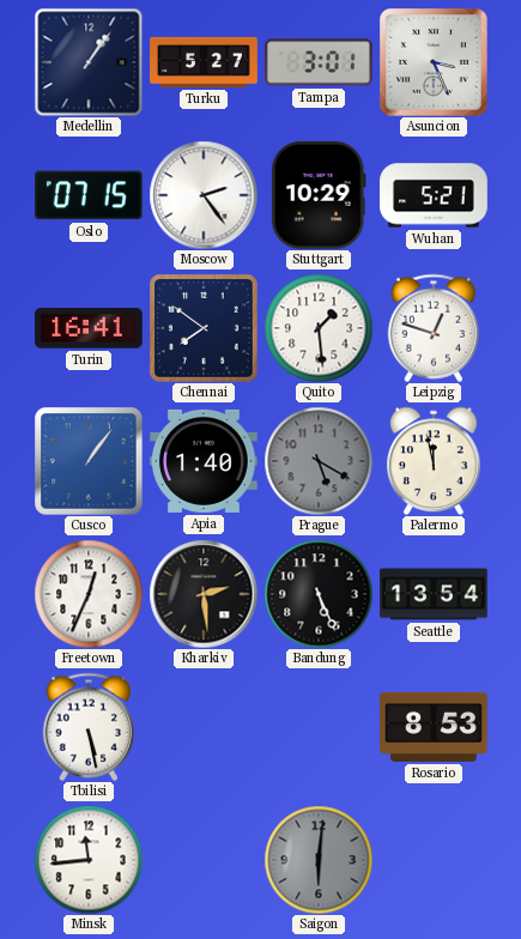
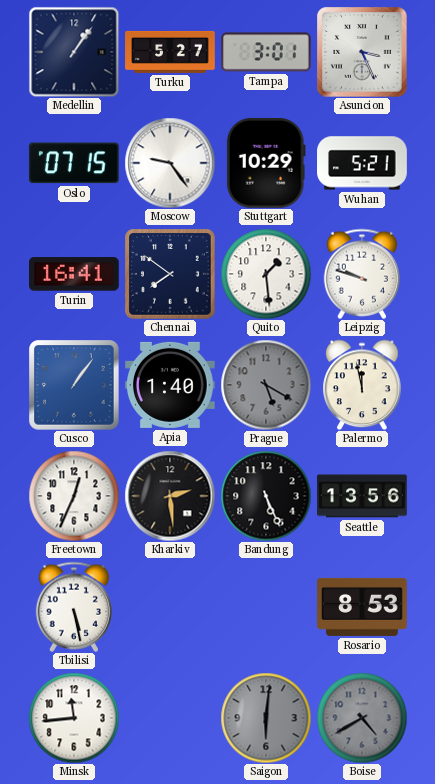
Moscow: 2:24 -> 9:24 (170, 163)
Leipzig: 12:48 -> 9:48 (361, 274)
Seattle: 13:54 -> 13:56 (362, 496)
Boise: none -> 4:40 (362, 718)
